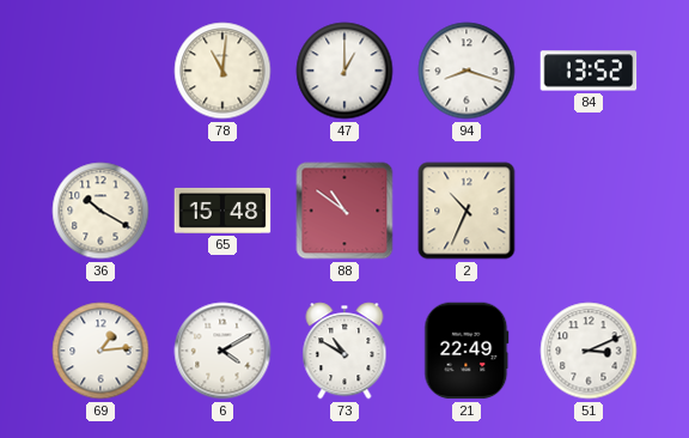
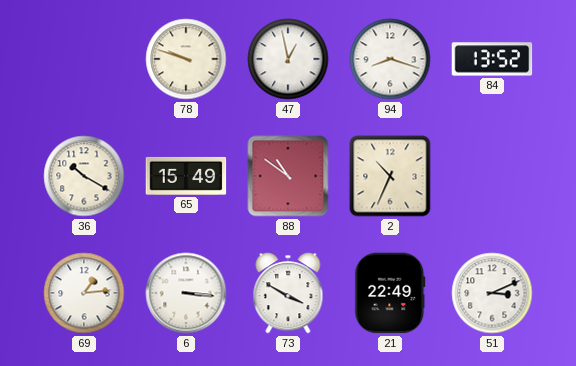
78: 11:01 -> 9:48 (186, 59)
47: 1:00 -> 12:58 (288, 59)
65: 15:48 -> 15:49 (186, 176)
6: 4:10 -> 3:16 (186, 293)
73: 10:50 -> 3:50 (288, 293)
